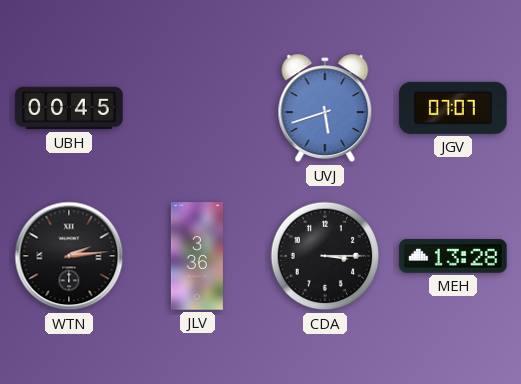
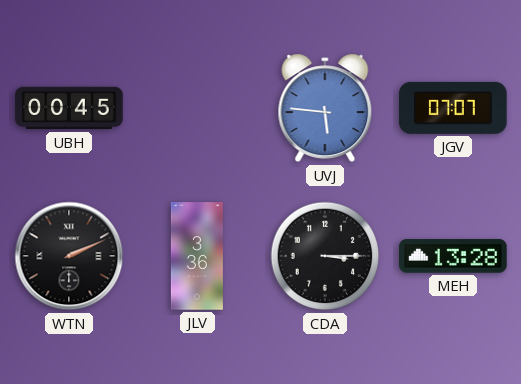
UVJ: 5:42 -> 5:46 (325, 108)
WTN: 2:14 -> 2:11 (69, 256)
